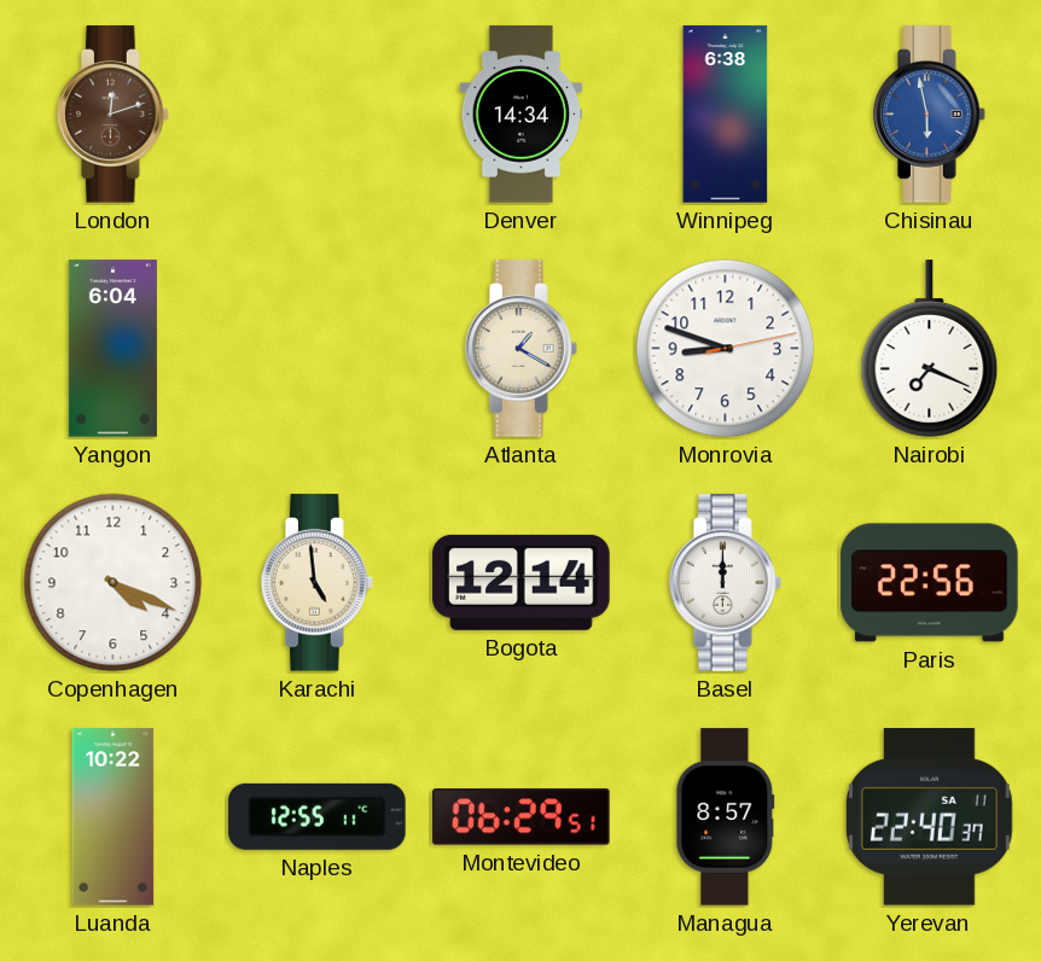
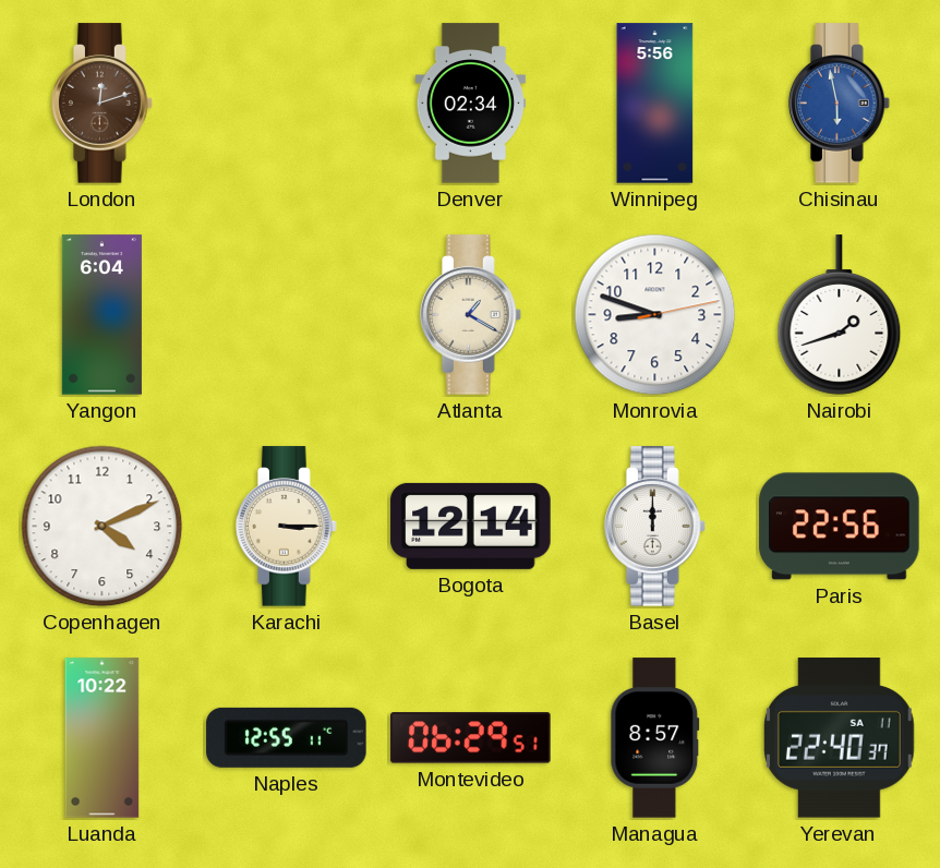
Denver: 14:34 -> 02:34 (471, 104)
Winnipeg: 6:38 -> 5:56 (655, 104)
Nairobi: 7:19 -> 1:42 (840, 315)
Copenhagen: 4:19 -> 4:11 (103, 527)
Karachi: 4:59 -> 3:15 (287, 527)
